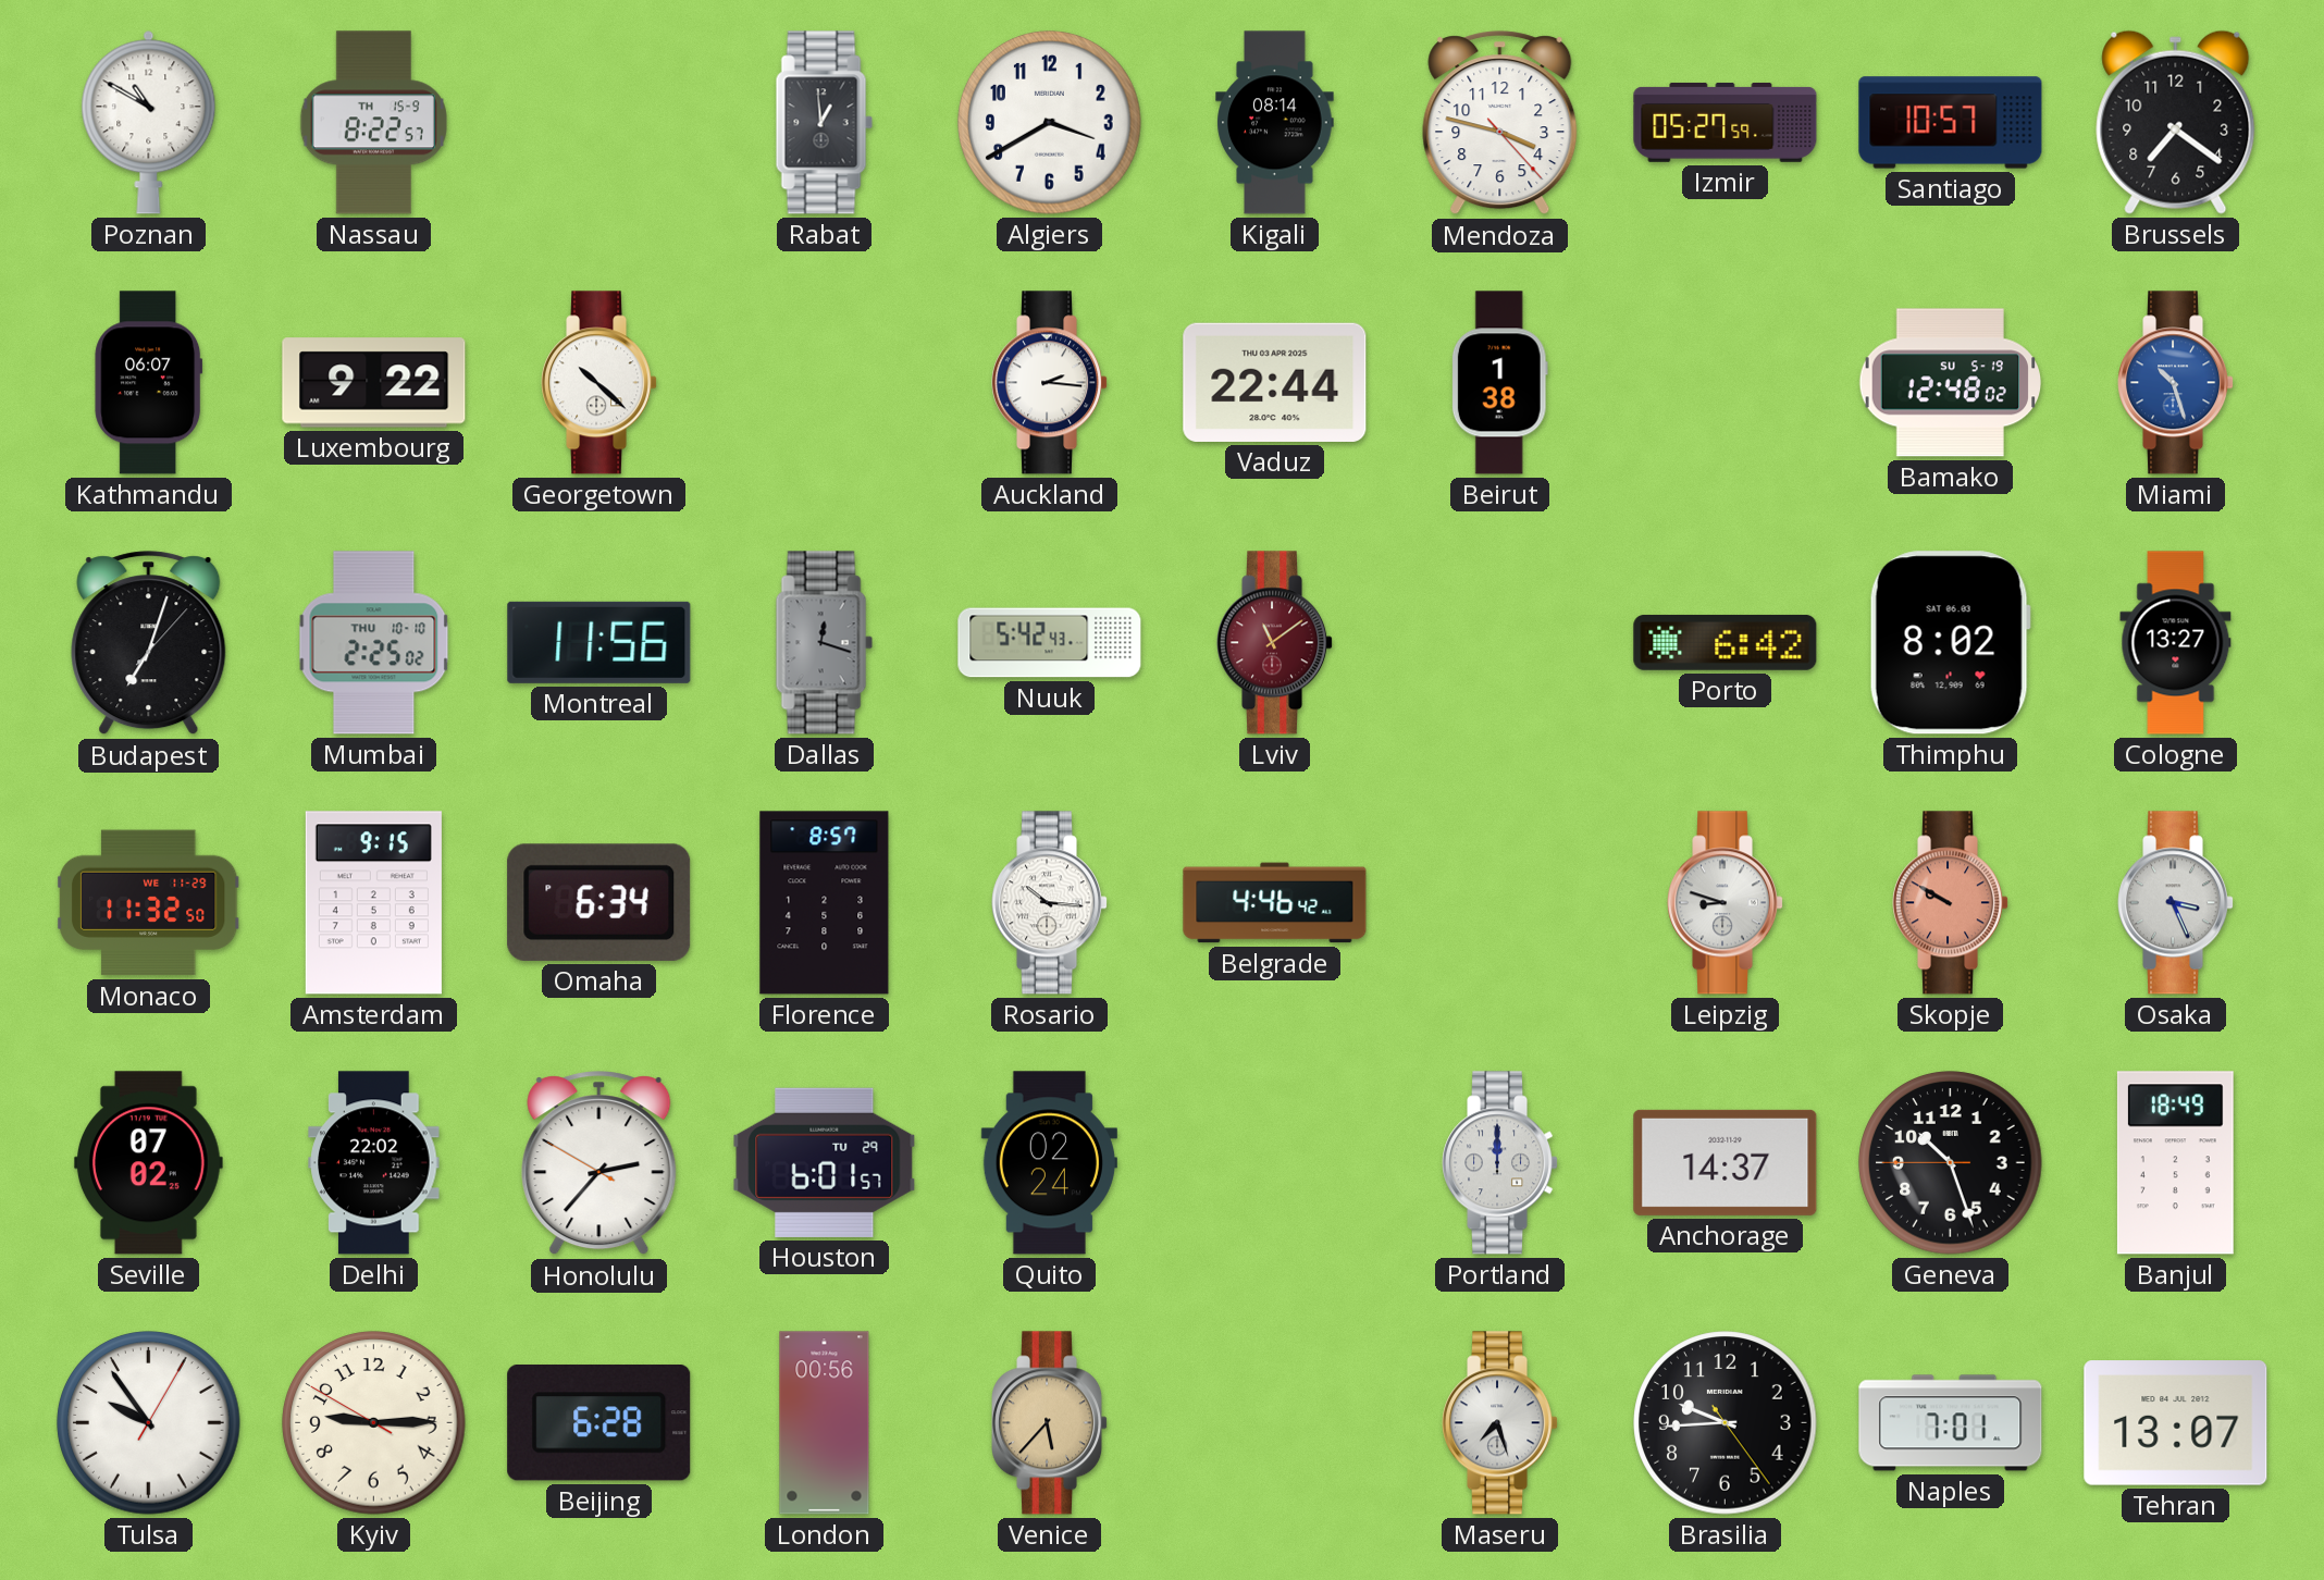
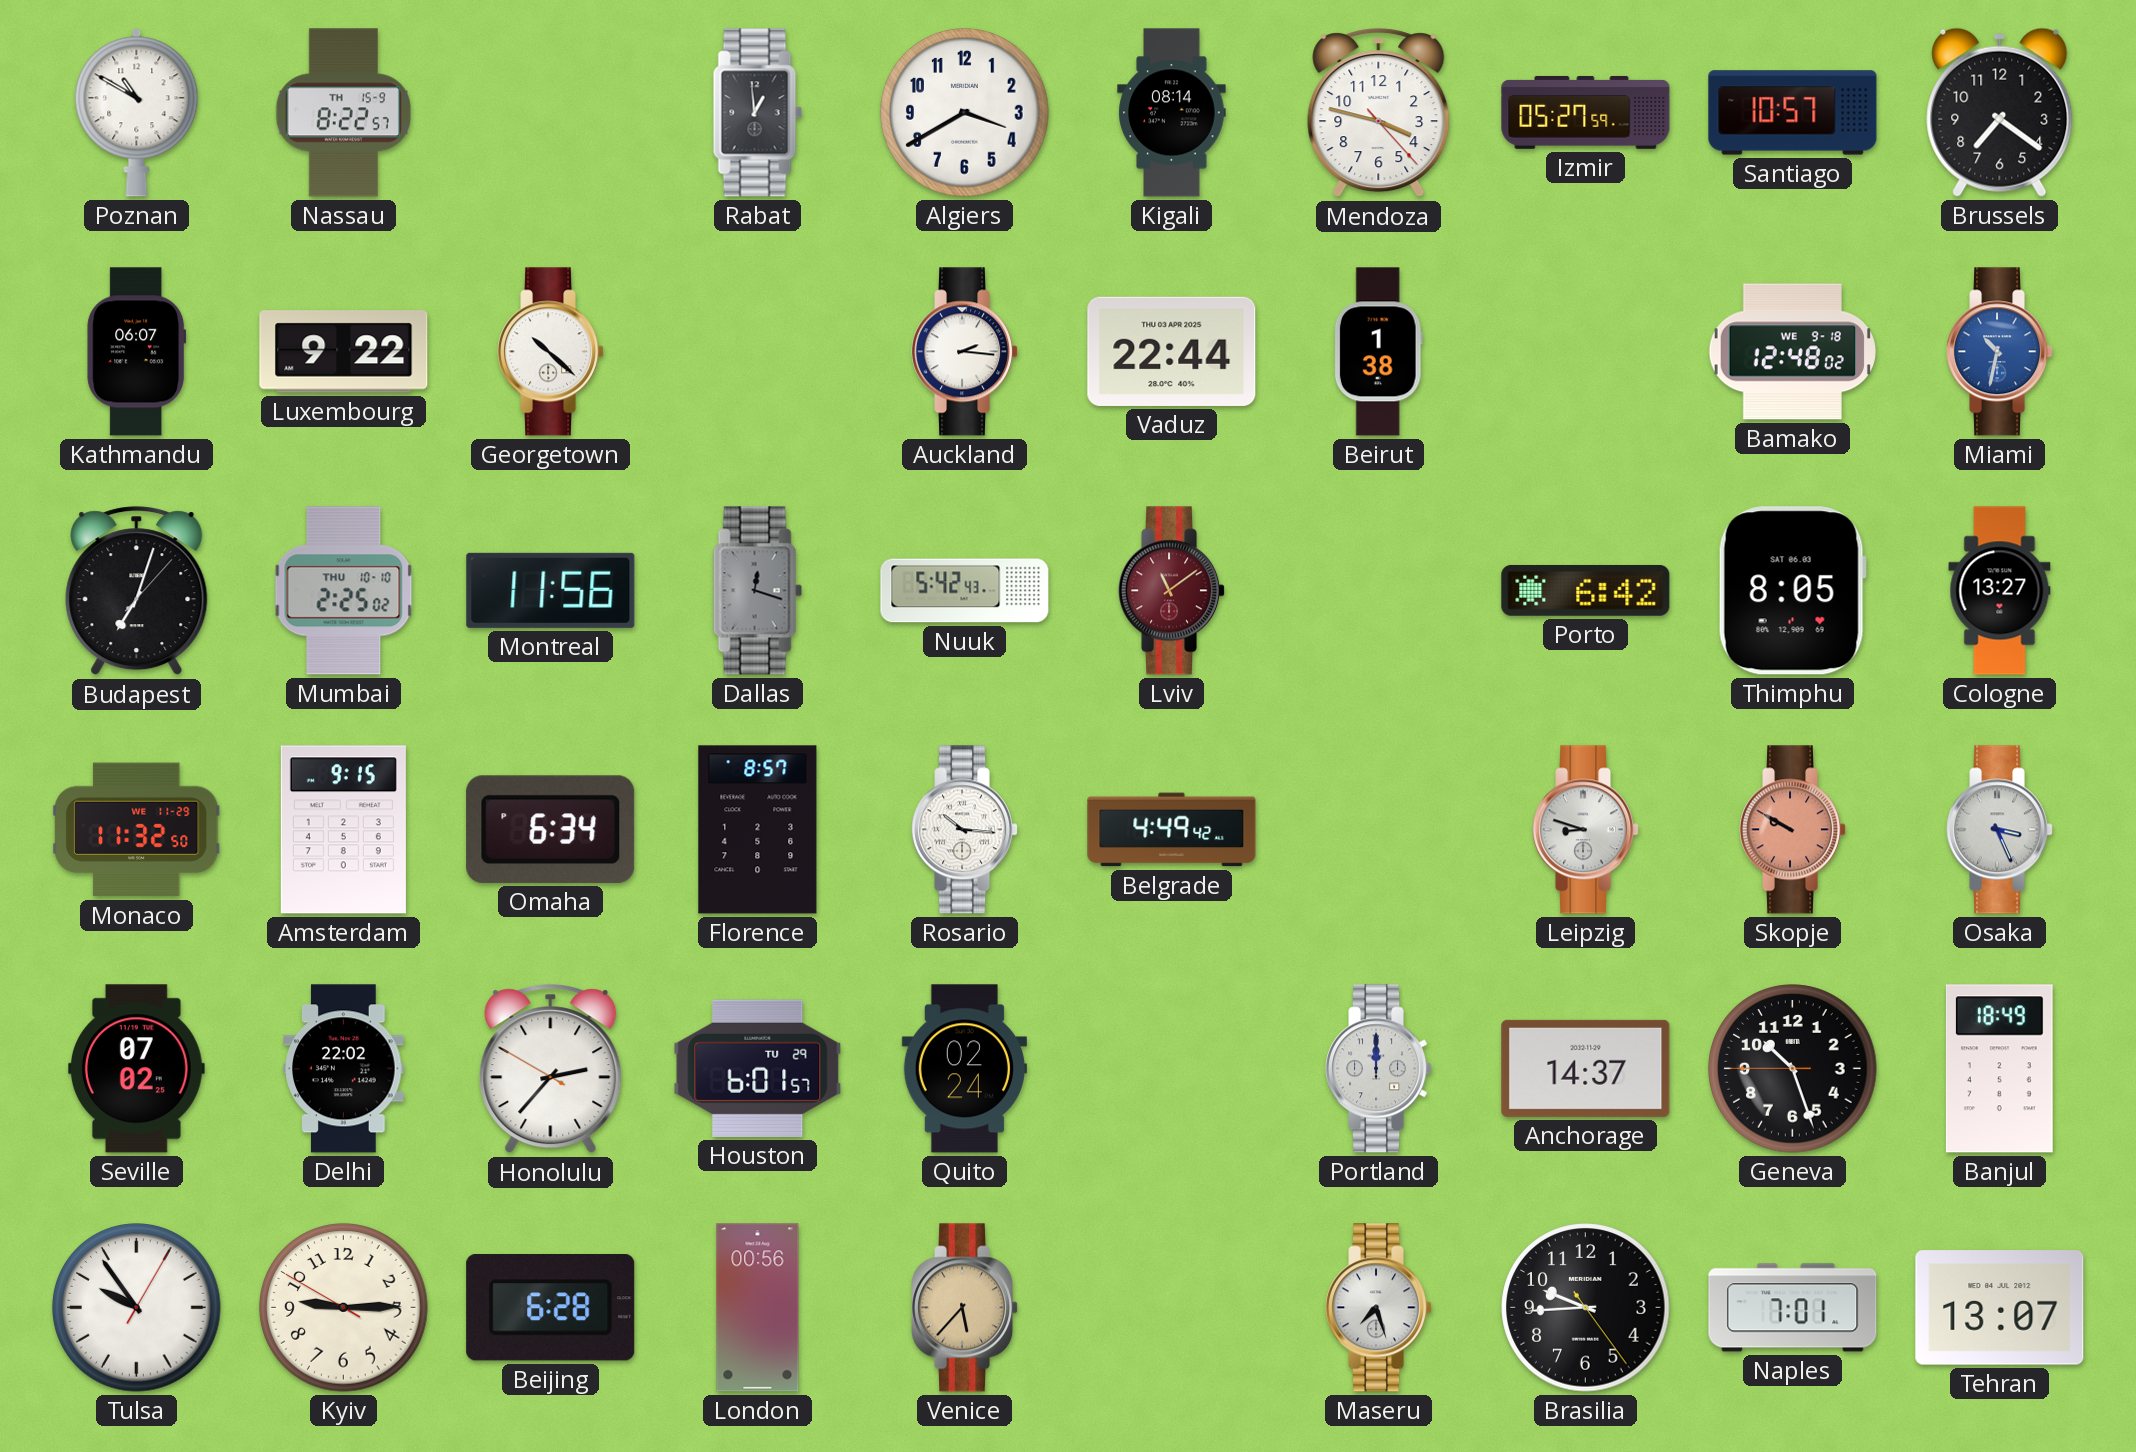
Bamako date: SU 5-19 -> WE 9-18 (1792, 352)
Miami: 10:27 -> 10:32 (2000, 352)
Thimphu: 8:02 -> 8:05 (1792, 591)
Belgrade: 4:46 -> 4:49 (1172, 830)
